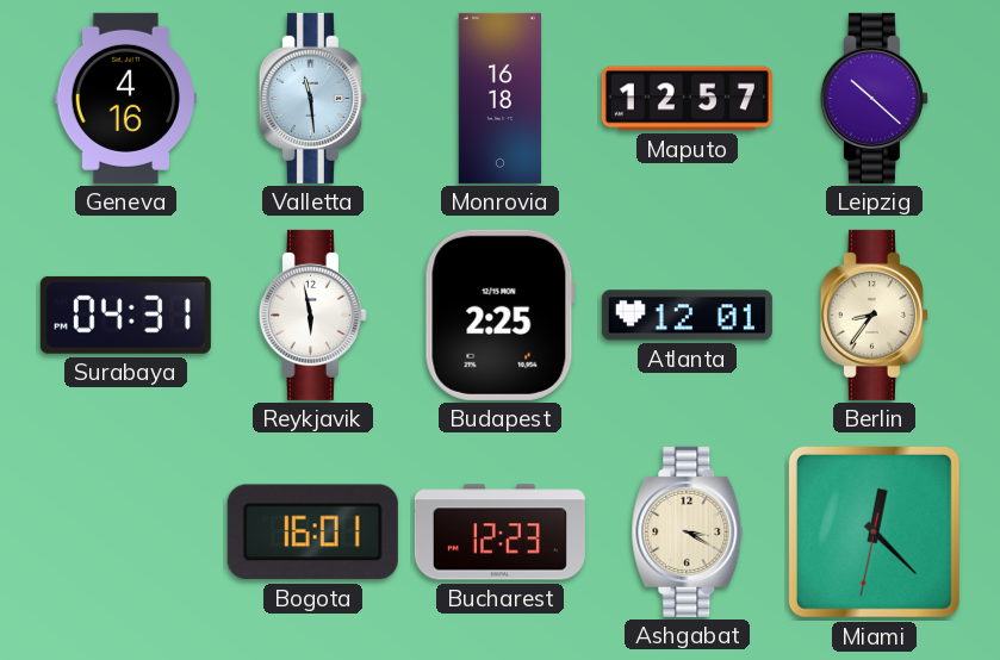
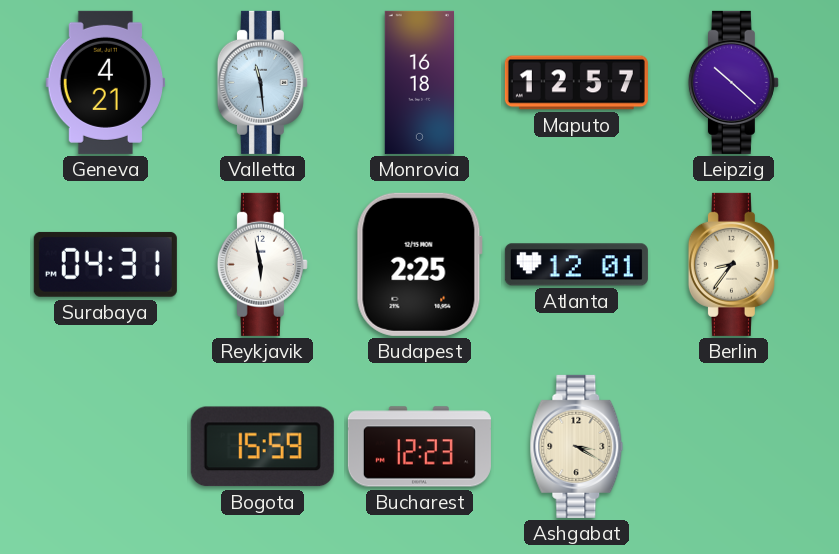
Geneva: 4:16 -> 4:21 (105, 82)
Bogota: 16:01 -> 15:59 (262, 447)
Miami: 12:22 -> none (874, 531)
